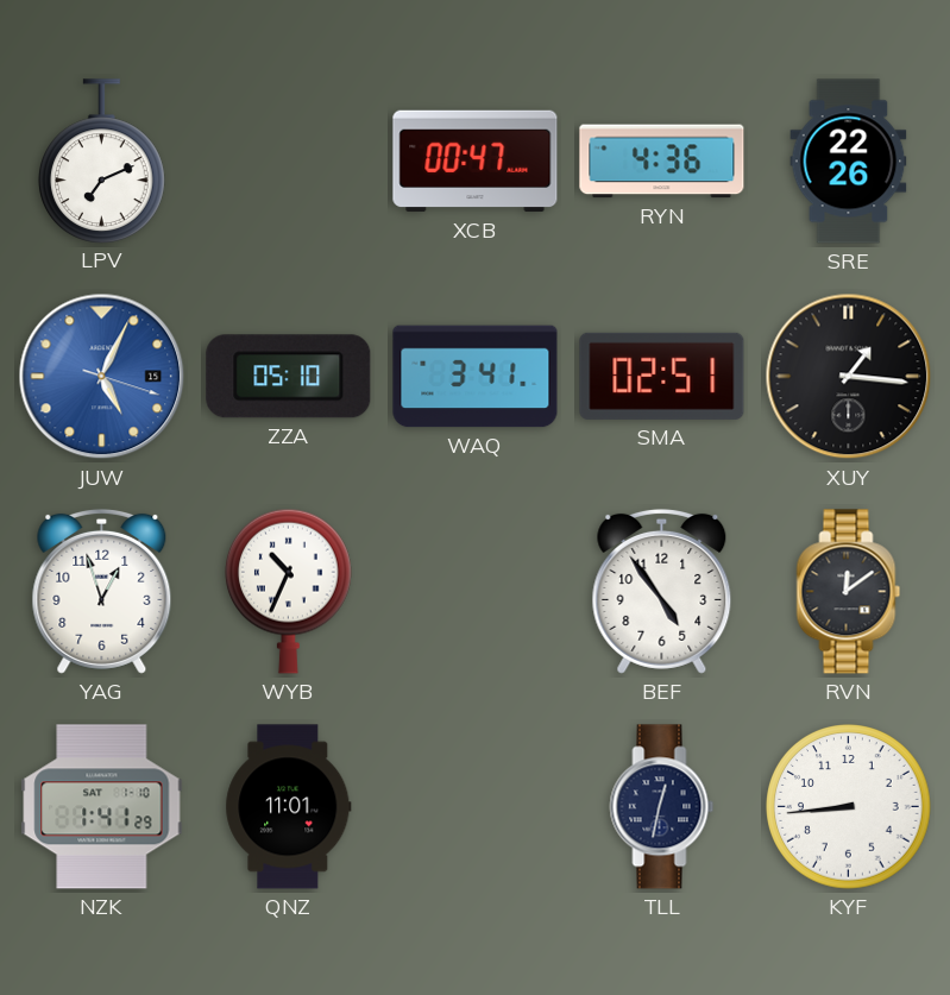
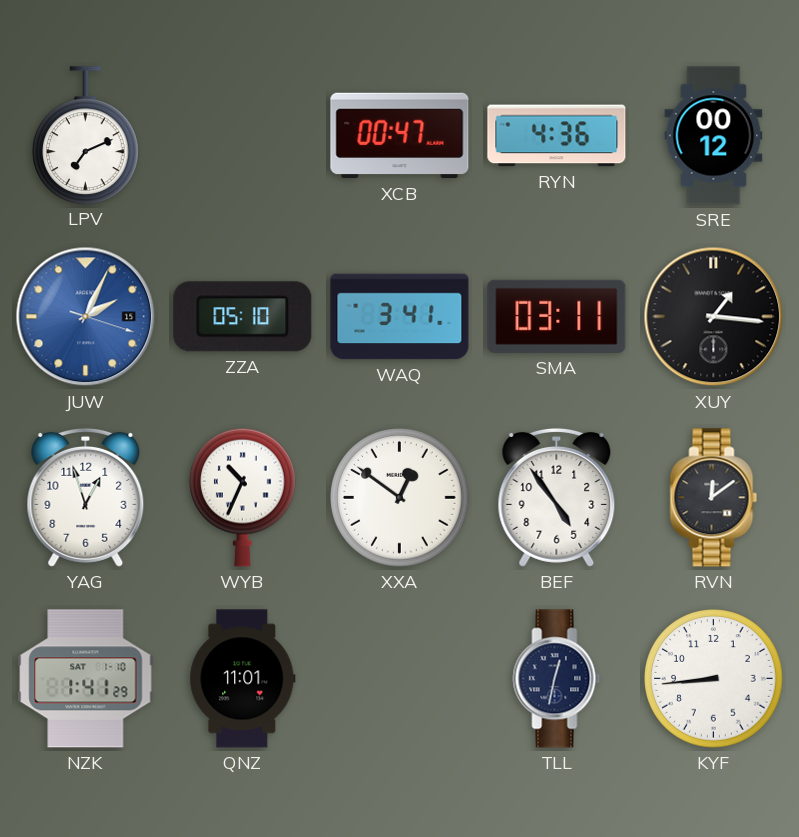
SRE: 22:26 -> 00:12 (714, 136)
JUW: 5:04 -> 2:04 (86, 317)
SMA: 02:51 -> 03:11 (557, 316)
XXA: none -> 12:51 (400, 498)
